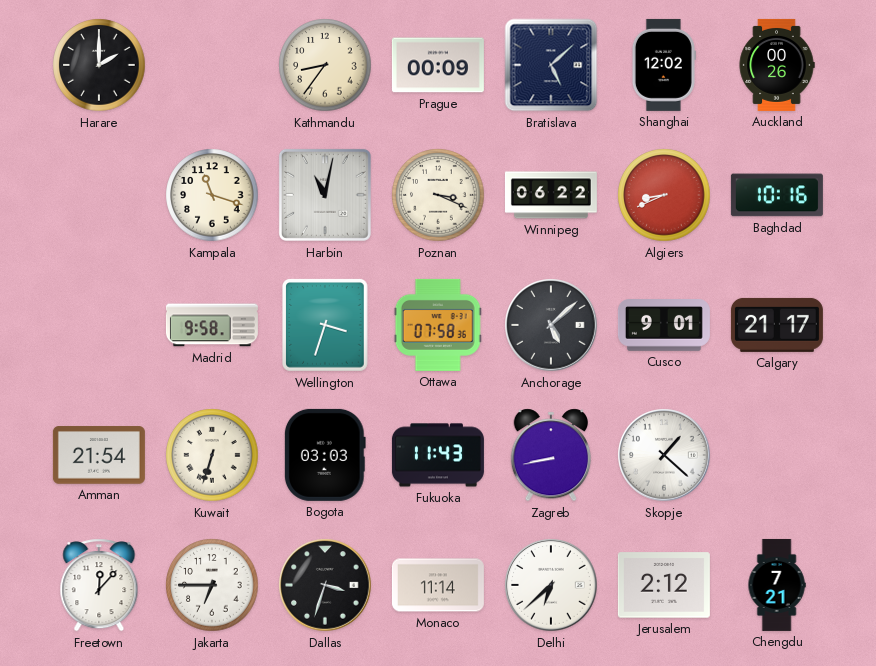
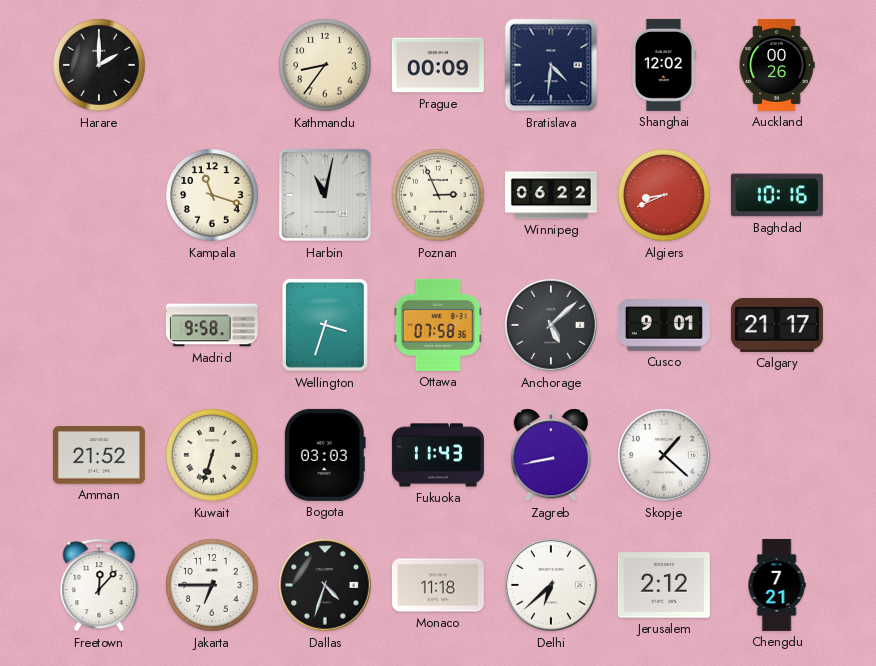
Bratislava: 5:08 -> 4:31 (551, 65)
Poznan: 3:19 -> 2:56 (438, 195)
Amman: 21:54 -> 21:52 (99, 455)
Dallas: 3:33 -> 4:33 (325, 585)
Monaco: 11:14 -> 11:18 (438, 585)
